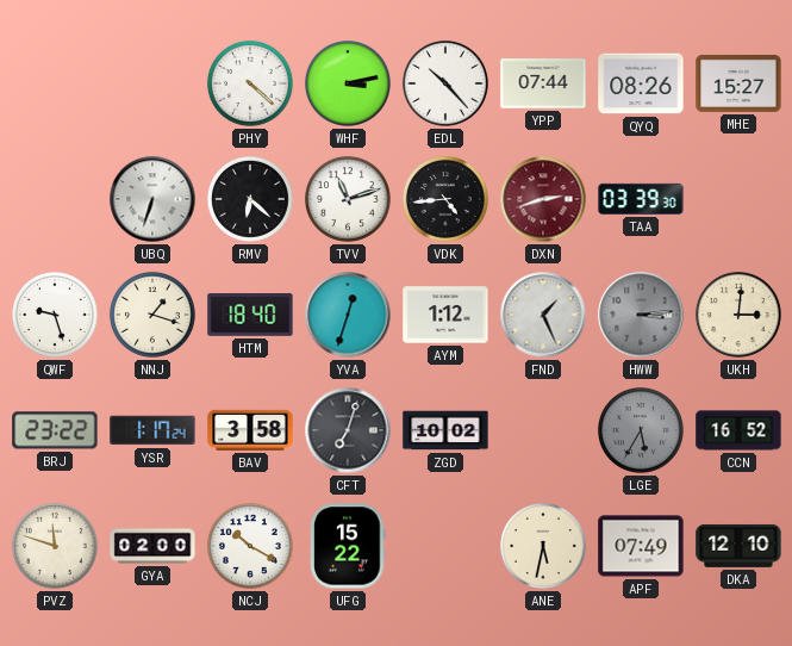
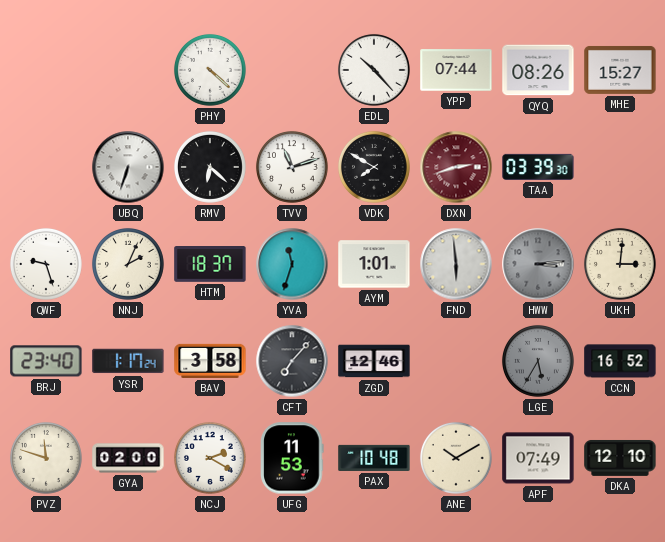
WHF: 3:13 -> none (348, 83)
VDK: 4:44 -> 7:50 (374, 167)
NNJ: 1:18 -> 2:04 (128, 264)
HTM: 18:40 -> 18:37 (210, 264)
YVA: 12:33 -> 11:33 (292, 264)
AYM: 1:12 -> 1:01 (374, 264)
FND: 1:26 -> 5:59 (456, 264)
BRJ: 23:22 -> 23:40 (46, 361)
CFT: 7:03 -> 7:07 (292, 361)
ZGD: 10:02 -> 12:46 (374, 361)
NCJ: 10:20 -> 2:20 (210, 458)
UFG: 15:22 -> 11:53 (292, 458)
PAX: none -> 10:48 (374, 458)
ANE: 5:32 -> 10:10 (456, 458)
